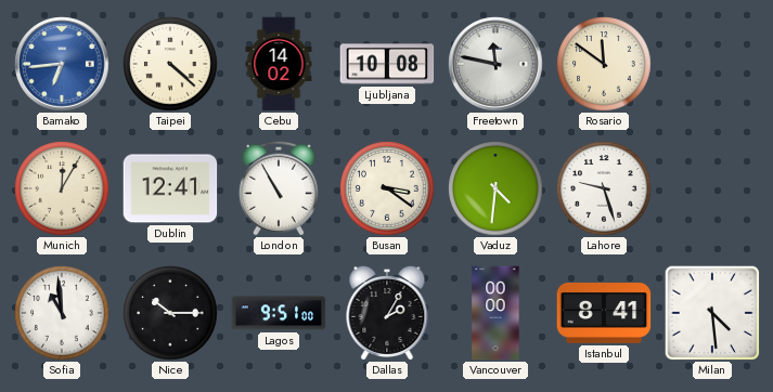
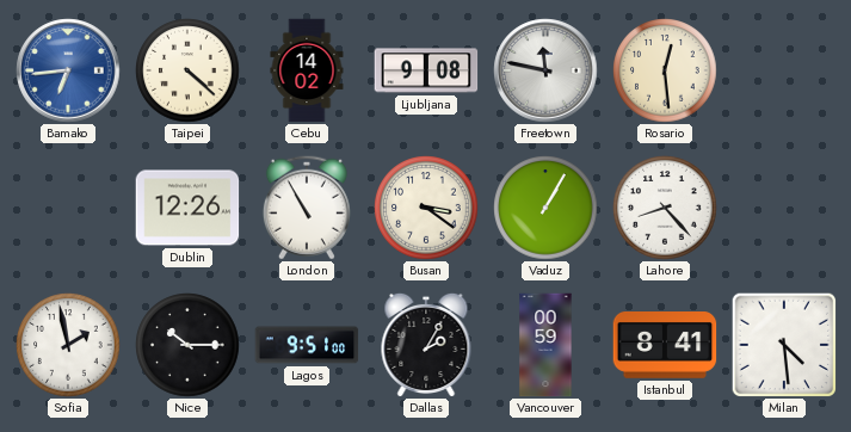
Ljubljana: 10:08 -> 9:08 (426, 70)
Rosario: 11:51 -> 12:29 (665, 70)
Munich: 12:05 -> none (62, 188)
Dublin: 12:41 -> 12:26 (187, 208)
Vaduz: 4:31 -> 1:05 (545, 208)
Lahore: 9:27 -> 8:23 (665, 208)
Sofia: 10:59 -> 1:58 (68, 345)
Vancouver: 00:00 -> 00:59 (545, 345)
